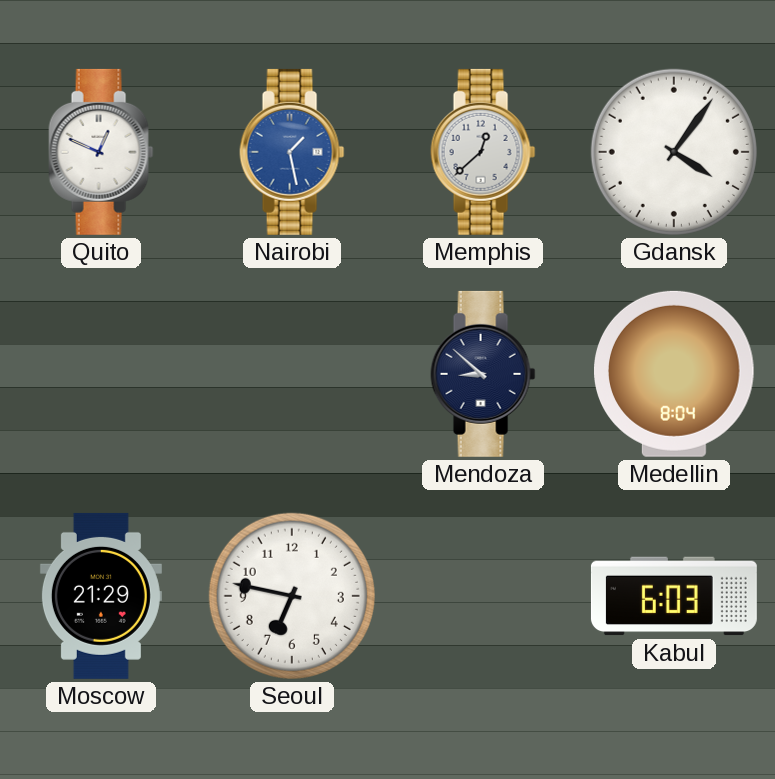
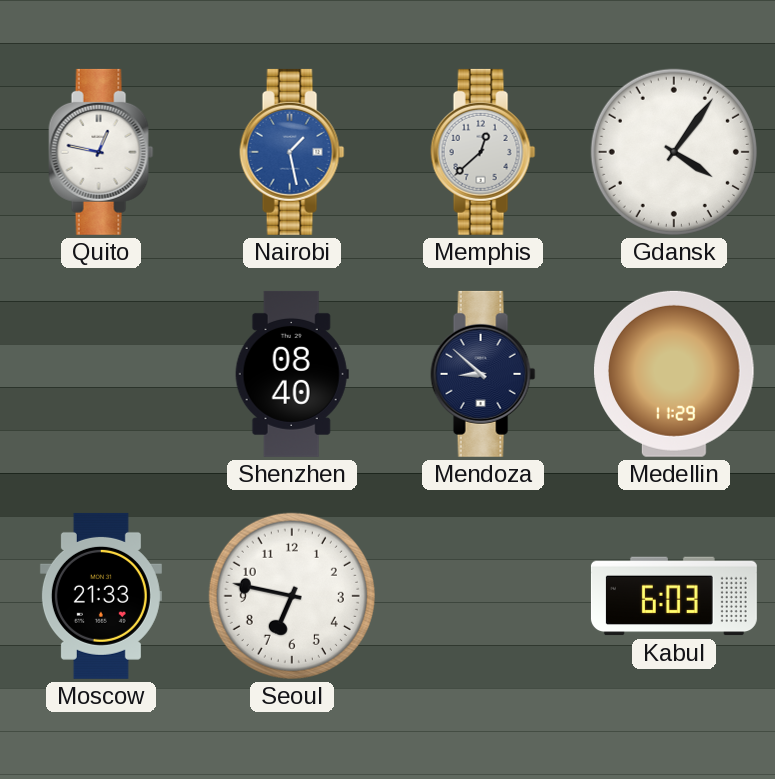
Quito: 12:49 -> 12:47 (101, 152)
Shenzhen: none -> 08:40 (292, 374)
Medellin: 8:04 -> 11:29 (675, 374)
Moscow: 21:29 -> 21:33 (101, 596)
